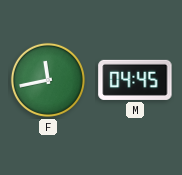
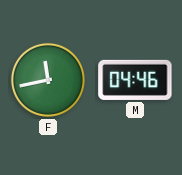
M: 04:45 -> 04:46 (135, 80)
